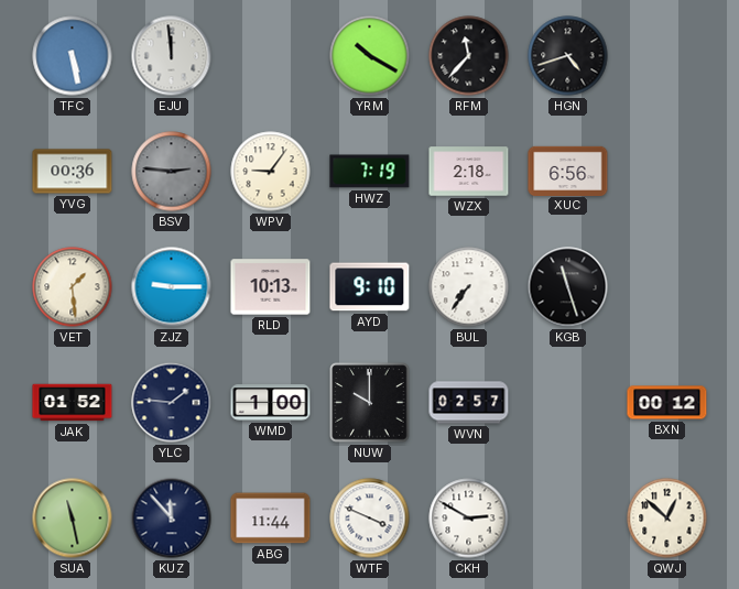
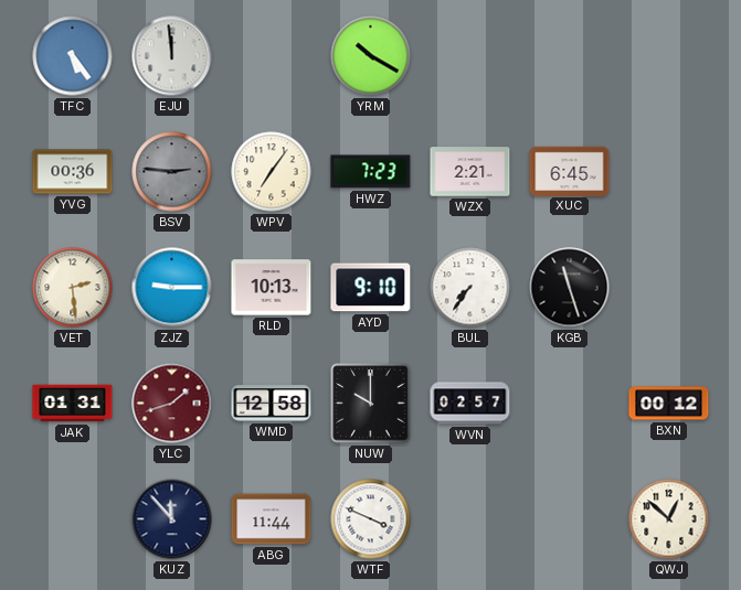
TFC: 5:28 -> 5:24 (73, 56)
RFM: 11:37 -> none (469, 56)
HGN: 4:42 -> none (568, 56)
WPV: 9:06 -> 7:06 (272, 172)
HWZ: 7:19 -> 7:23 (371, 172)
WZX: 2:18 -> 2:21 (470, 172)
XUC: 6:56 -> 6:45 (570, 171)
VET: 1:29 -> 2:29 (73, 288)
JAK: 01:52 -> 01:31 (73, 404)
YLC: 1:46 -> 1:42 (172, 404)
YLC dial: navy -> burgundy (172, 404)
WMD: 1:00 -> 12:58 (272, 404)
SUA: 11:28 -> none (73, 519)
CKH: 2:50 -> none (469, 519)
